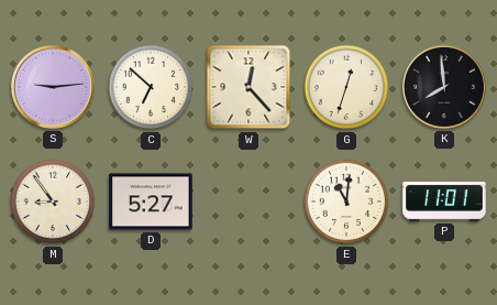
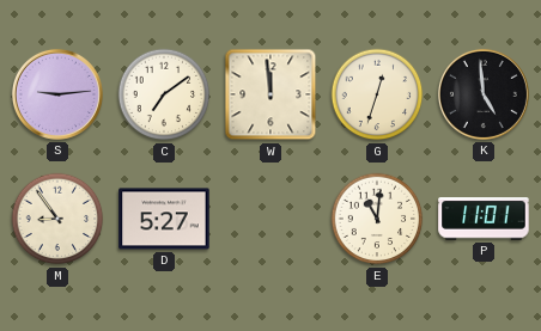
C: 6:52 -> 7:09 (164, 94)
W: 12:23 -> 11:59 (270, 94)
K: 7:59 -> 4:59 (484, 94)
